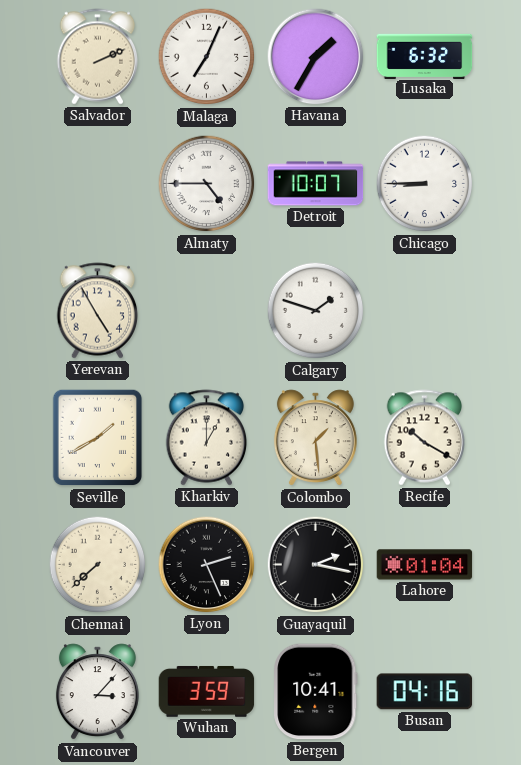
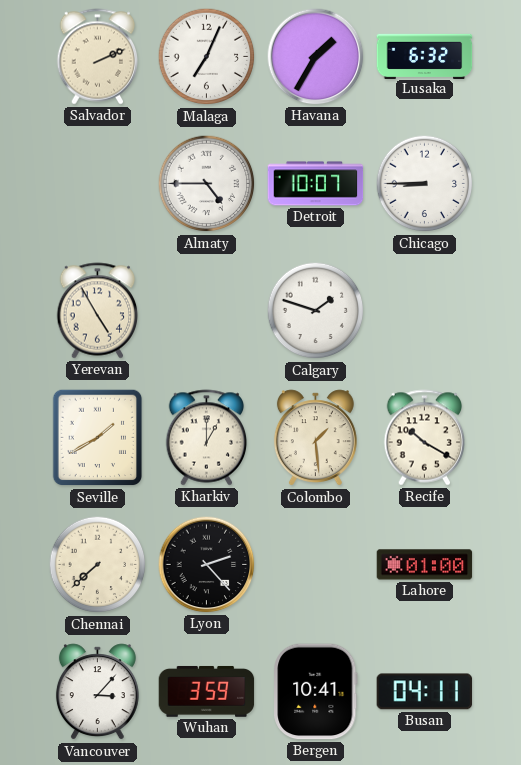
Lyon: 2:26 -> 2:23 (207, 565)
Guayaquil: 2:17 -> none (316, 565)
Lahore: 01:04 -> 01:00 (425, 565)
Busan: 04:16 -> 04:11 (425, 692)
